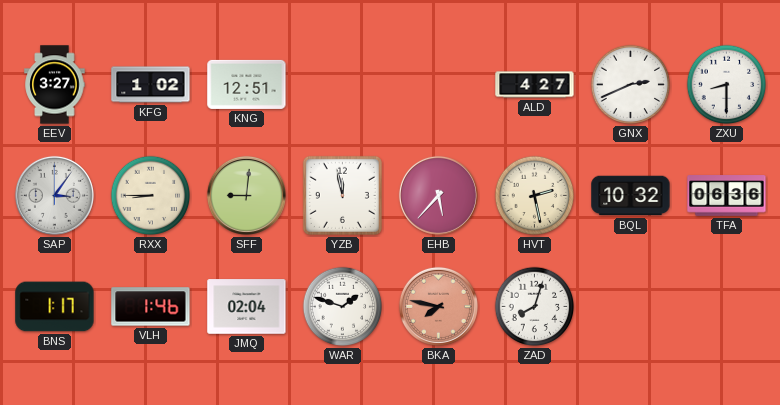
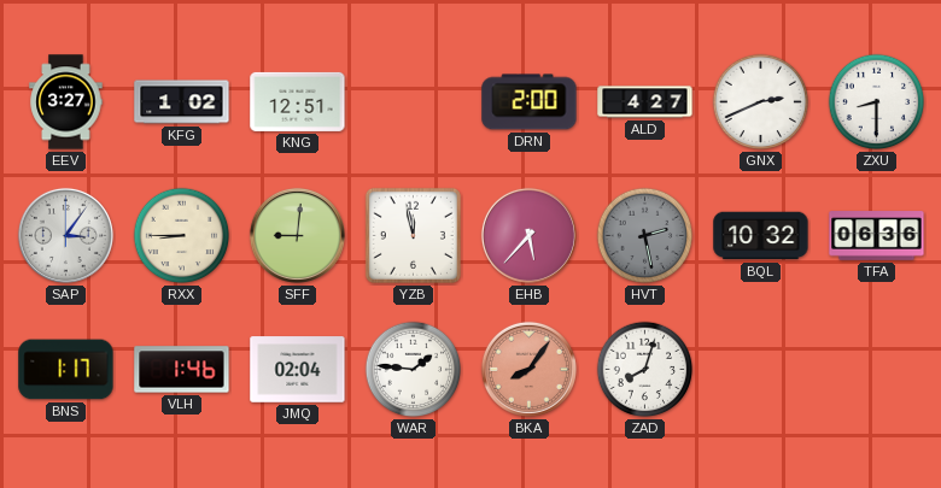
DRN: none -> 2:00 (530, 102)
HVT dial: cream -> grey (645, 236)
WAR: 1:48 -> 1:46 (414, 370)
BKA: 7:47 -> 8:06 (528, 369)
